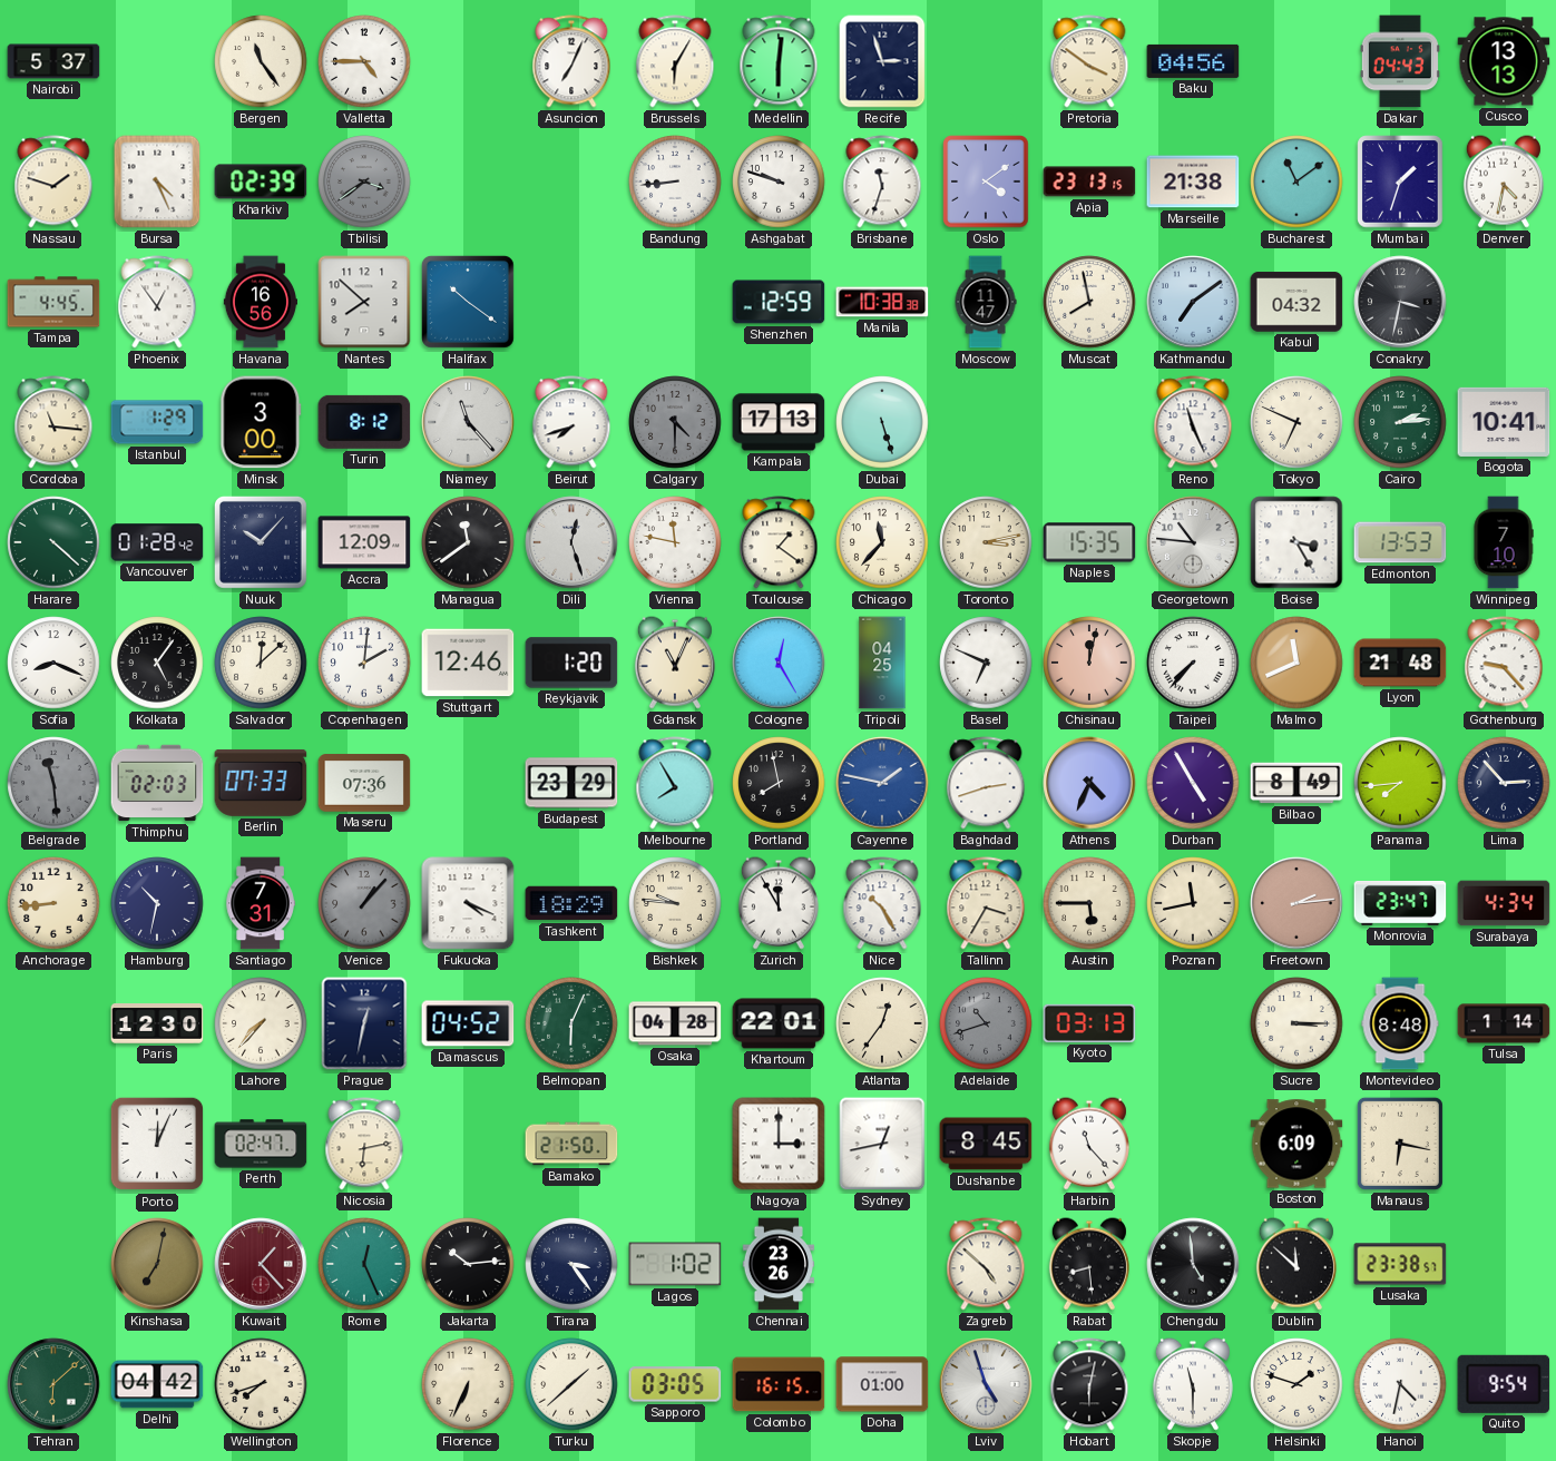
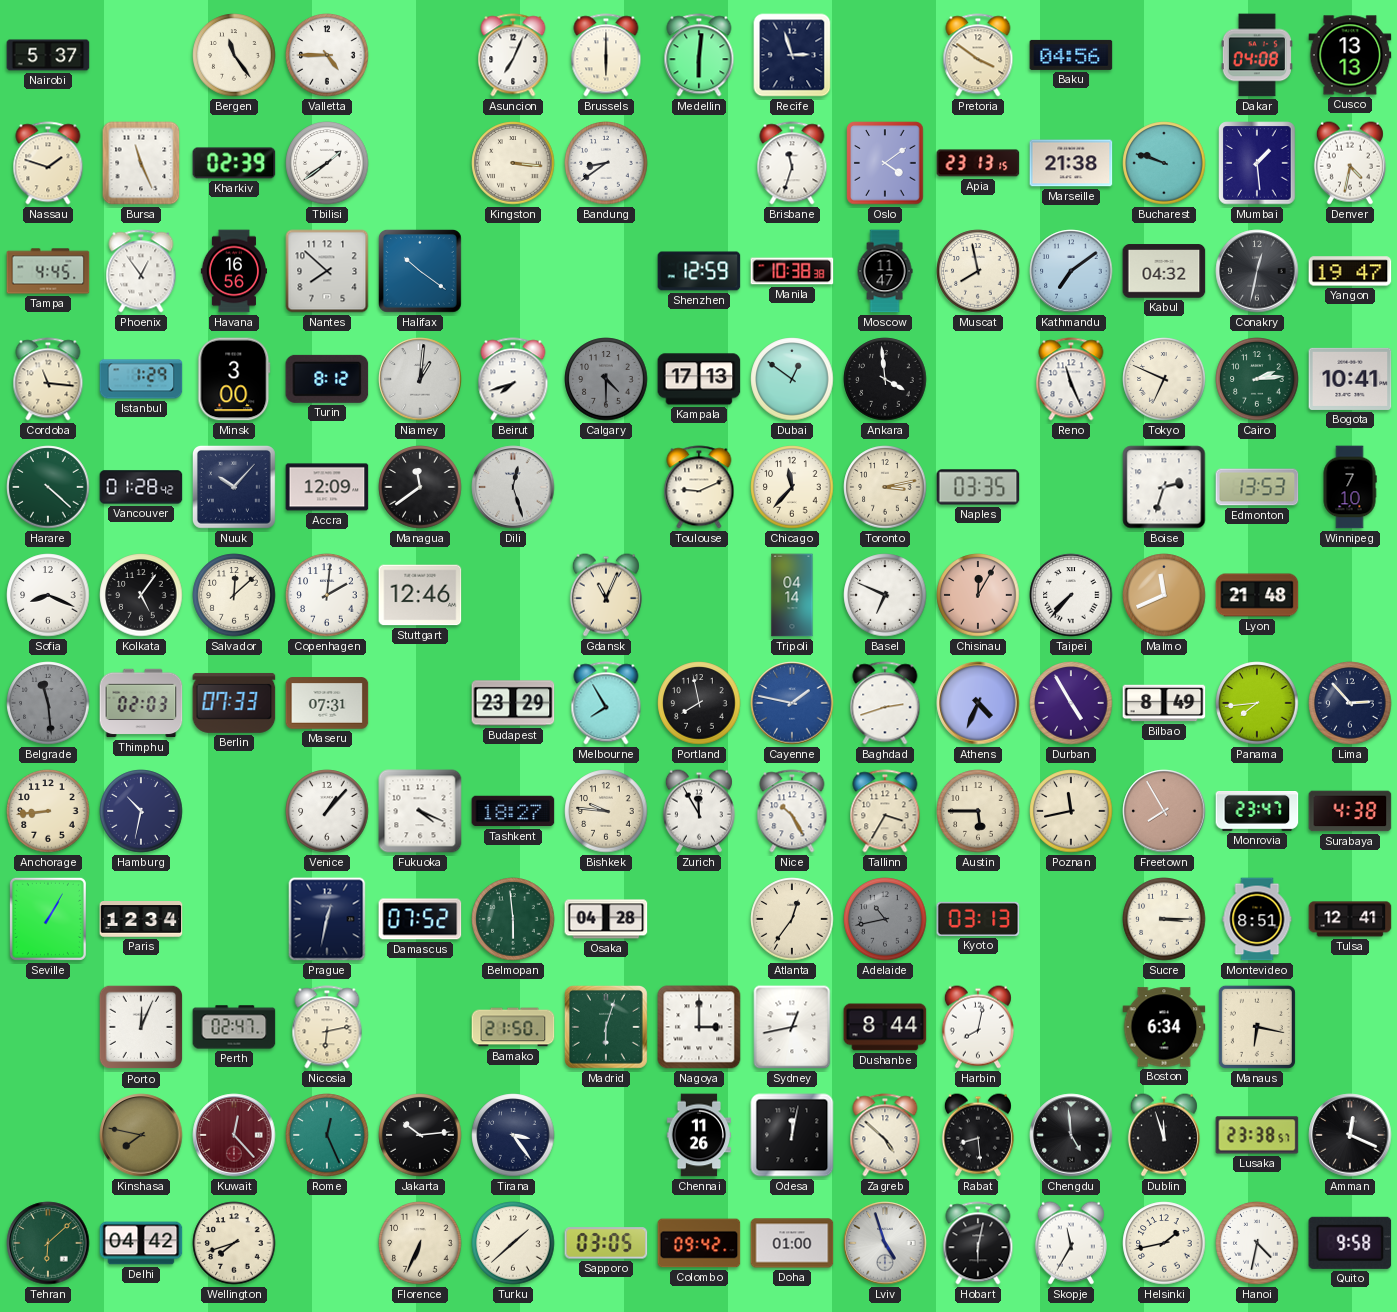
Brussels: 6:05 -> 6:00 (606, 55)
Dakar: 04:43 -> 04:08 (1257, 55)
Bursa: 4:26 -> 11:26 (141, 163)
Tbilisi: 3:39 -> 1:39 (327, 163)
Tbilisi dial: grey -> white (327, 163)
Kingston: none -> 3:16 (513, 163)
Bandung: 8:44 -> 8:39 (606, 163)
Ashgabat: 9:48 -> none (779, 182)
Bucharest: 11:09 -> 9:48 (1164, 163)
Mumbai: 1:33 -> 1:29 (1257, 163)
Conakry: 3:32 -> 12:32 (1257, 271)
Yangon: none -> 19:47 (1350, 271)
Niamey: 11:23 -> 1:01 (420, 379)
Dubai: 5:27 -> 12:51 (792, 379)
Ankara: none -> 3:59 (885, 379)
Vienna: 11:47 -> none (675, 542)
Toulouse: 1:21 -> 9:11 (699, 487)
Naples: 15:35 -> 03:35 (978, 487)
Georgetown: 10:46 -> none (1193, 542)
Boise: 3:25 -> 2:33 (1164, 487)
Reykjavik: 1:20 -> none (571, 663)
Cologne: 12:25 -> none (779, 663)
Tripoli: 04:25 -> 04:14 (792, 595)
Chisinau: 12:02 -> 12:05 (978, 595)
Gothenburg: 9:23 -> none (1504, 663)
Maseru: 07:36 -> 07:31 (327, 703)
Santiago: 7:31 -> none (261, 903)
Venice dial: grey -> white (327, 811)
Tashkent: 18:29 -> 18:27 (513, 811)
Freetown: 2:14 -> 7:55 (1164, 811)
Surabaya: 4:34 -> 4:38 (1350, 811)
Seville: none -> 1:05 (48, 919)
Paris: 12:30 -> 12:34 (141, 920)
Lahore: 7:37 -> none (261, 1023)
Damascus: 04:52 -> 07:52 (420, 919)
Belmopan: 6:04 -> 5:59 (513, 919)
Khartoum: 22:01 -> none (779, 1023)
Adelaide: 10:42 -> 10:43 (885, 919)
Montevideo: 8:48 -> 8:51 (1257, 919)
Tulsa: 1:14 -> 12:41 (1350, 919)
Madrid: none -> 6:03 (606, 1027)
Dushanbe: 8:45 -> 8:44 (885, 1027)
Harbin: 11:23 -> 8:02 (978, 1027)
Boston: 6:09 -> 6:34 (1164, 1027)
Kinshasa: 7:02 -> 7:47 (141, 1135)
Kuwait: 1:23 -> 12:23 (234, 1135)
Lagos: 1:02 -> none (675, 1264)
Chennai: 23:26 -> 11:26 (698, 1135)
Odesa: none -> 12:02 (792, 1135)
Dublin: 11:52 -> 11:57 (1164, 1135)
Amman: none -> 12:19 (1350, 1135)
Colombo: 16:15 -> 09:42 (699, 1243)
Skopje: 11:30 -> 11:35 (1071, 1243)
Helsinki: 1:48 -> 1:43 (1164, 1243)
Quito: 9:54 -> 9:58 (1350, 1243)
